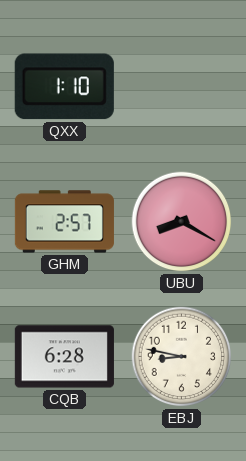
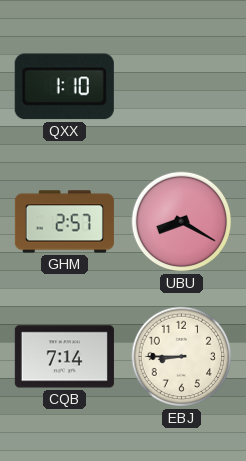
CQB: 6:28 -> 7:14 (64, 357)
EBJ: 8:47 -> 8:45 (182, 357)
